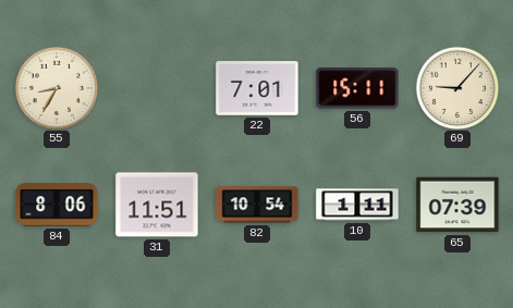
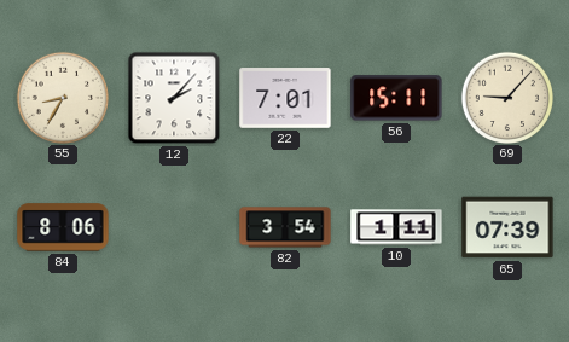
12: none -> 2:07 (174, 98)
31: 11:51 -> none (157, 205)
82: 10:54 -> 3:54 (285, 227)
